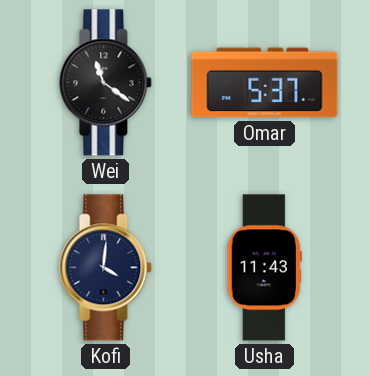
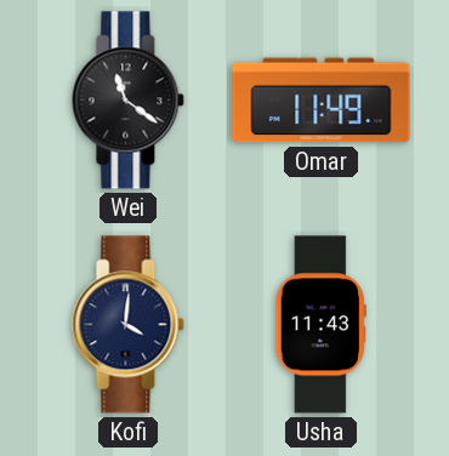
Omar: 5:37 -> 11:49 (322, 101)
